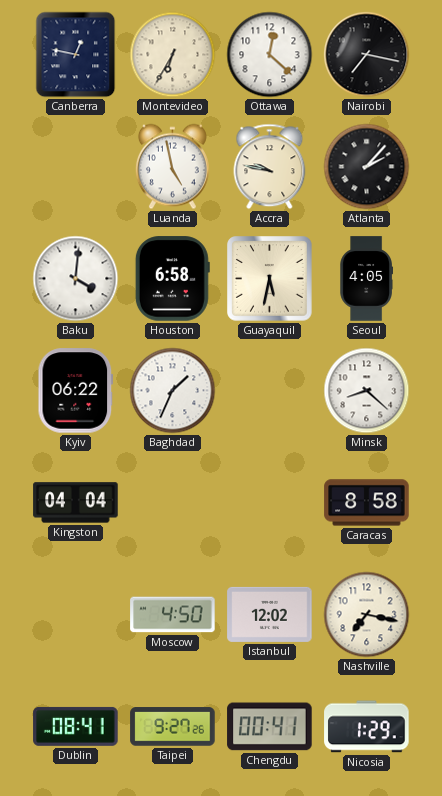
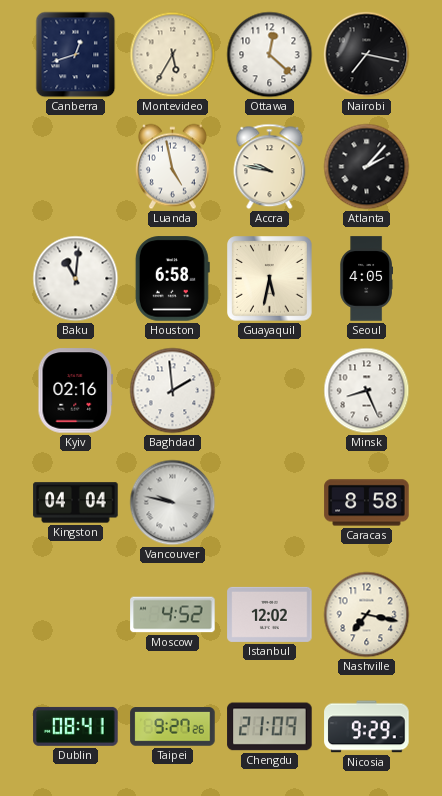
Canberra: 12:47 -> 12:42 (76, 55)
Montevideo: 6:35 -> 5:35 (173, 55)
Baku: 4:01 -> 11:01 (76, 279)
Kyiv: 06:22 -> 02:16 (76, 391)
Baghdad: 1:34 -> 1:59 (173, 391)
Minsk: 8:22 -> 8:26 (367, 391)
Vancouver: none -> 9:47 (173, 503)
Moscow: 4:50 -> 4:52 (173, 615)
Chengdu: 00:41 -> 21:09 (270, 727)
Nicosia: 1:29 -> 9:29 (367, 727)
